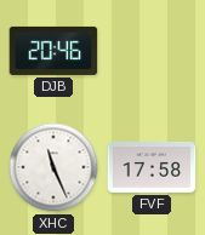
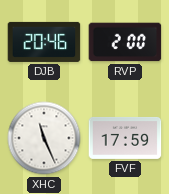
RVP: none -> 2:00 (125, 42)
FVF: 17:58 -> 17:59 (125, 138)
